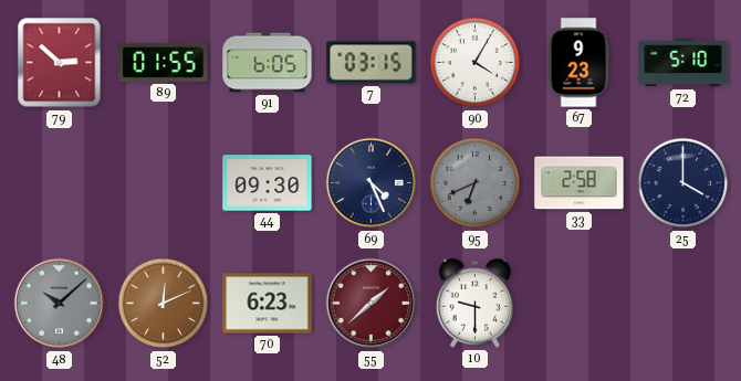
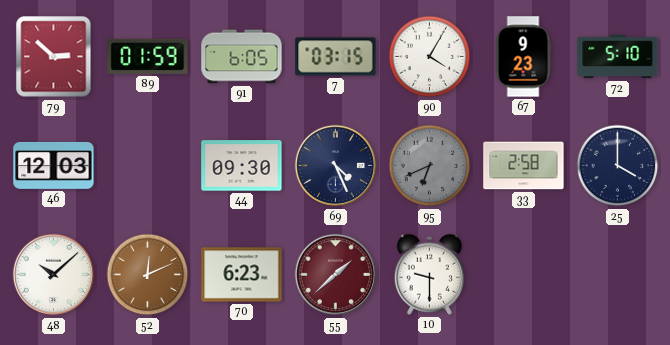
89: 01:55 -> 01:59 (148, 56)
46: none -> 12:03 (54, 165)
48 dial: grey -> white (54, 275)
